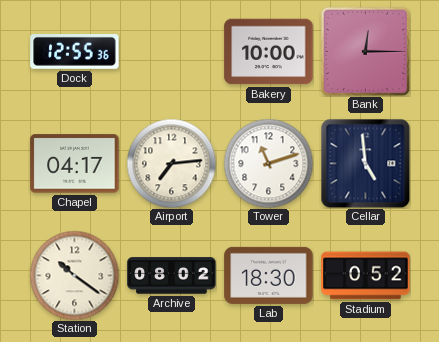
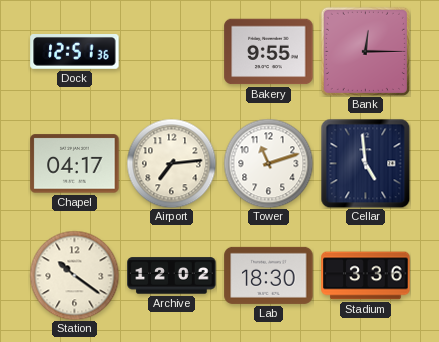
Dock: 12:55 -> 12:51 (75, 52)
Bakery: 10:00 -> 9:55 (269, 52)
Archive: 08:02 -> 12:02 (172, 276)
Stadium: 0:52 -> 3:36 (366, 276)
